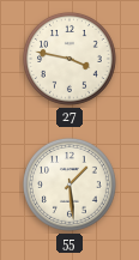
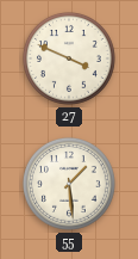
27: 3:47 -> 3:49 (69, 58)
